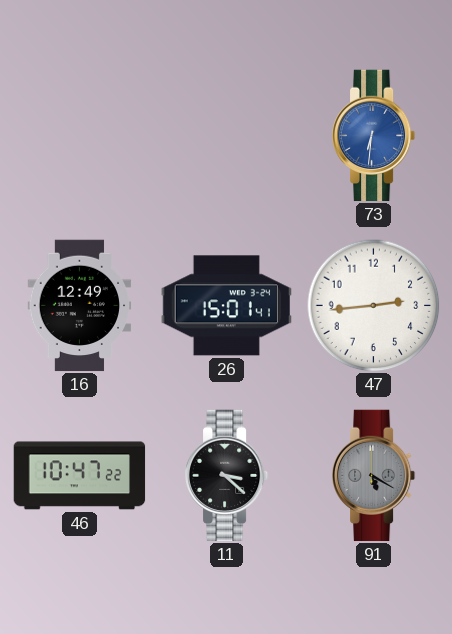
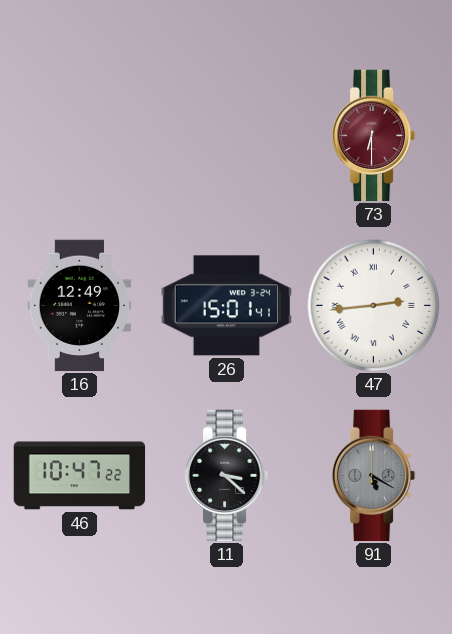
73: 6:31 -> 6:30 (374, 136)
73 dial: blue -> burgundy (374, 136)
47 numerals: Arabic -> Roman (374, 306)
